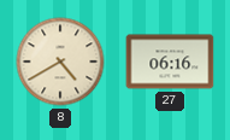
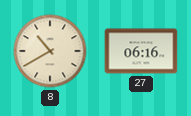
8: 4:40 -> 10:40 (50, 51)
